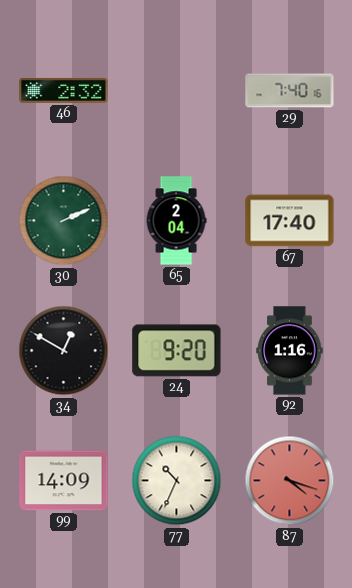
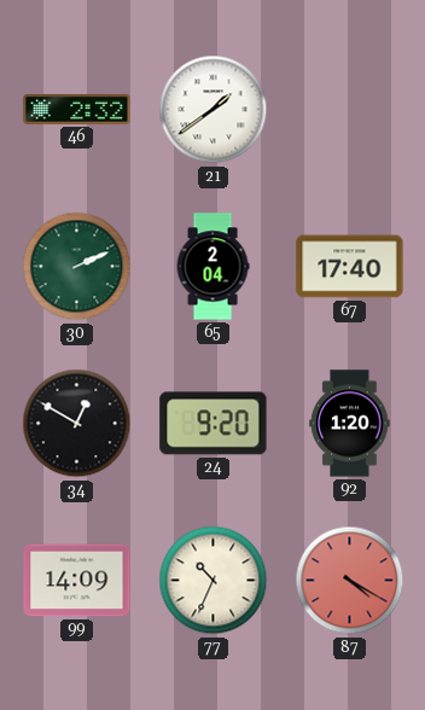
21: none -> 1:39 (214, 110)
29: 7:40 -> none (290, 91)
92: 1:16 -> 1:20 (350, 424)
87: 4:18 -> 4:20 (350, 581)
